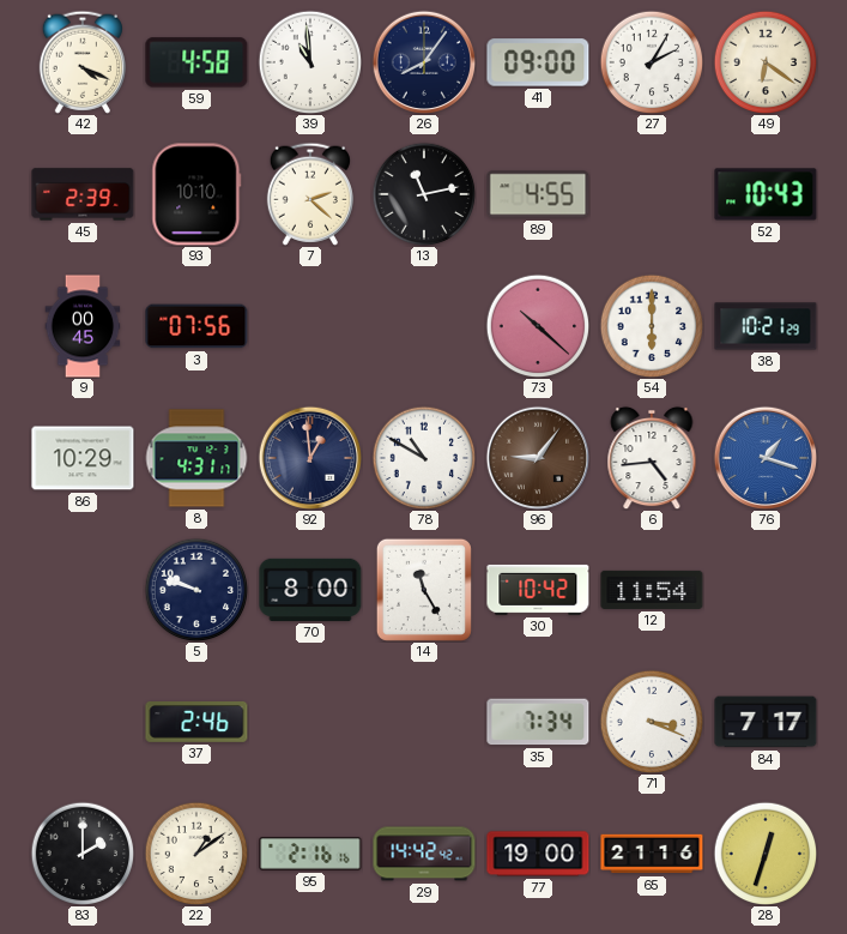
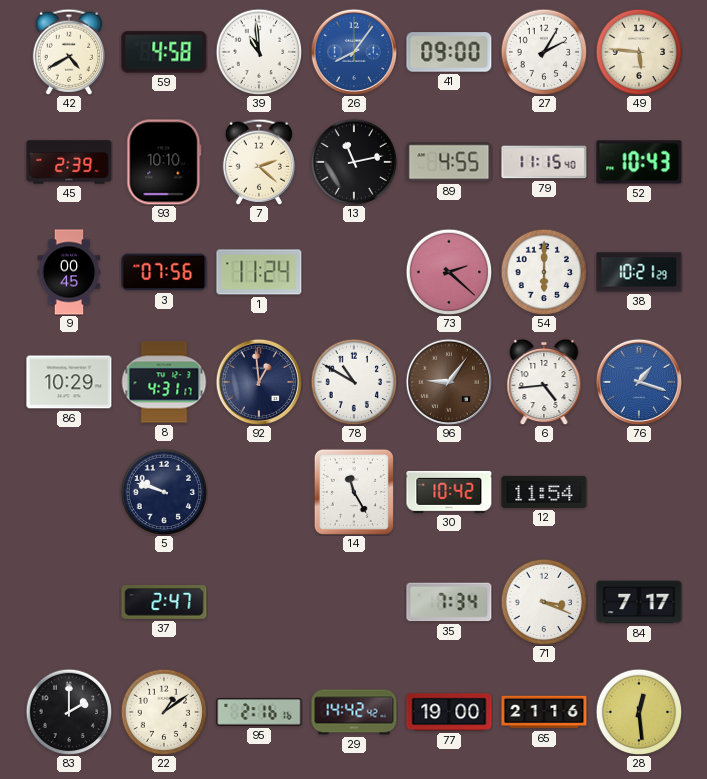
42: 4:19 -> 4:40 (69, 52)
26 dial: navy -> blue (353, 51)
49: 6:21 -> 5:46 (639, 52)
79: none -> 11:15 (544, 162)
1: none -> 11:24 (259, 272)
73: 10:22 -> 2:22 (449, 272)
70: 8:00 -> none (310, 590)
37: 2:46 -> 2:47 (164, 603)
28: 12:33 -> 12:29 (639, 712)
